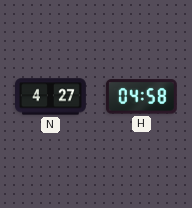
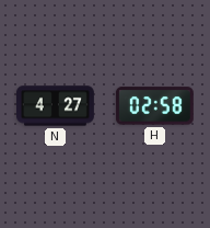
H: 04:58 -> 02:58 (154, 106)
